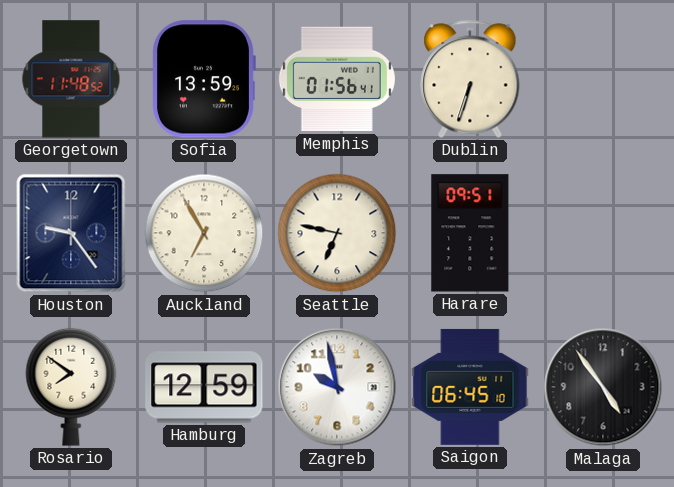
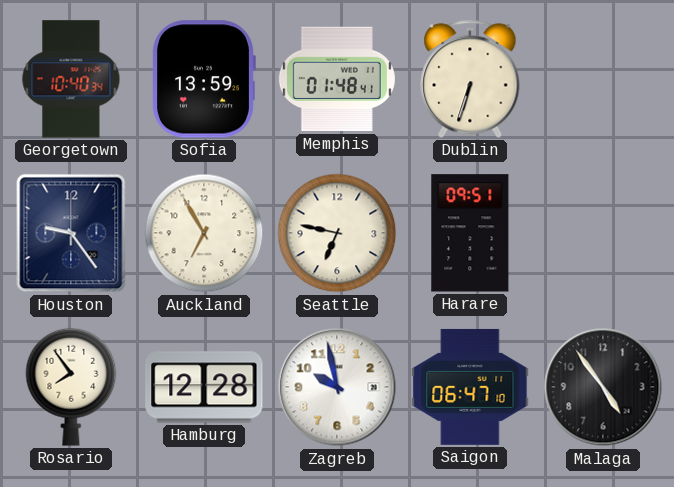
Georgetown: 11:48 -> 10:40 (71, 79)
Memphis: 01:56 -> 01:48 (337, 79)
Rosario: 7:51 -> 7:54 (71, 387)
Hamburg: 12:59 -> 12:28 (204, 387)
Saigon: 06:45 -> 06:47 (470, 387)
